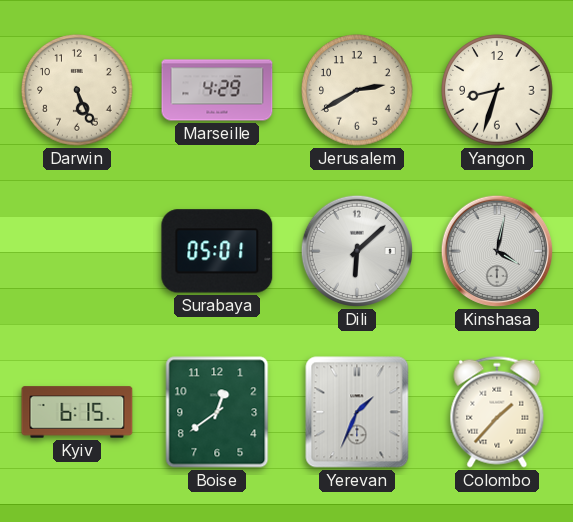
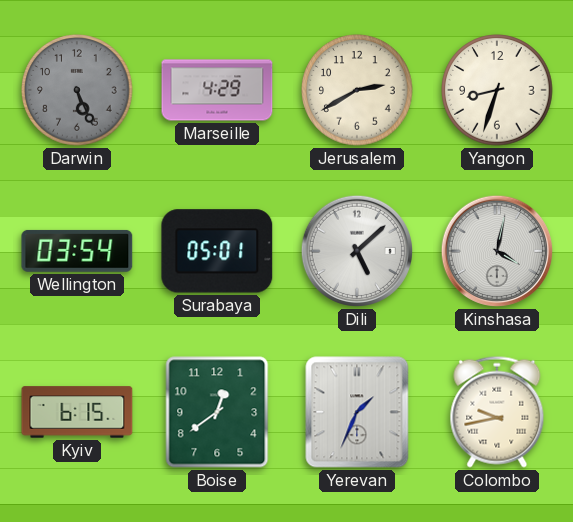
Darwin dial: cream -> grey (77, 90)
Wellington: none -> 03:54 (77, 251)
Dili: 6:08 -> 5:08 (357, 251)
Colombo: 1:37 -> 9:43 (497, 412)
